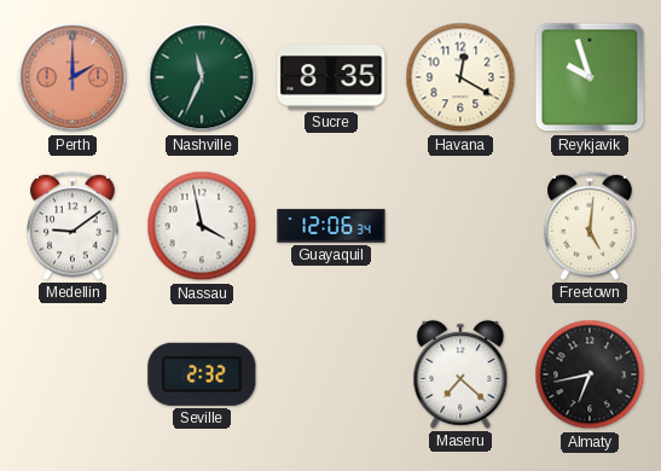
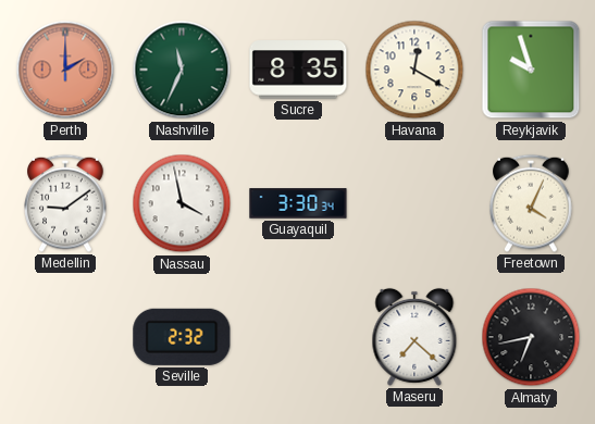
Guayaquil: 12:06 -> 3:30 (298, 203)
Freetown: 5:01 -> 4:04 (532, 203)
